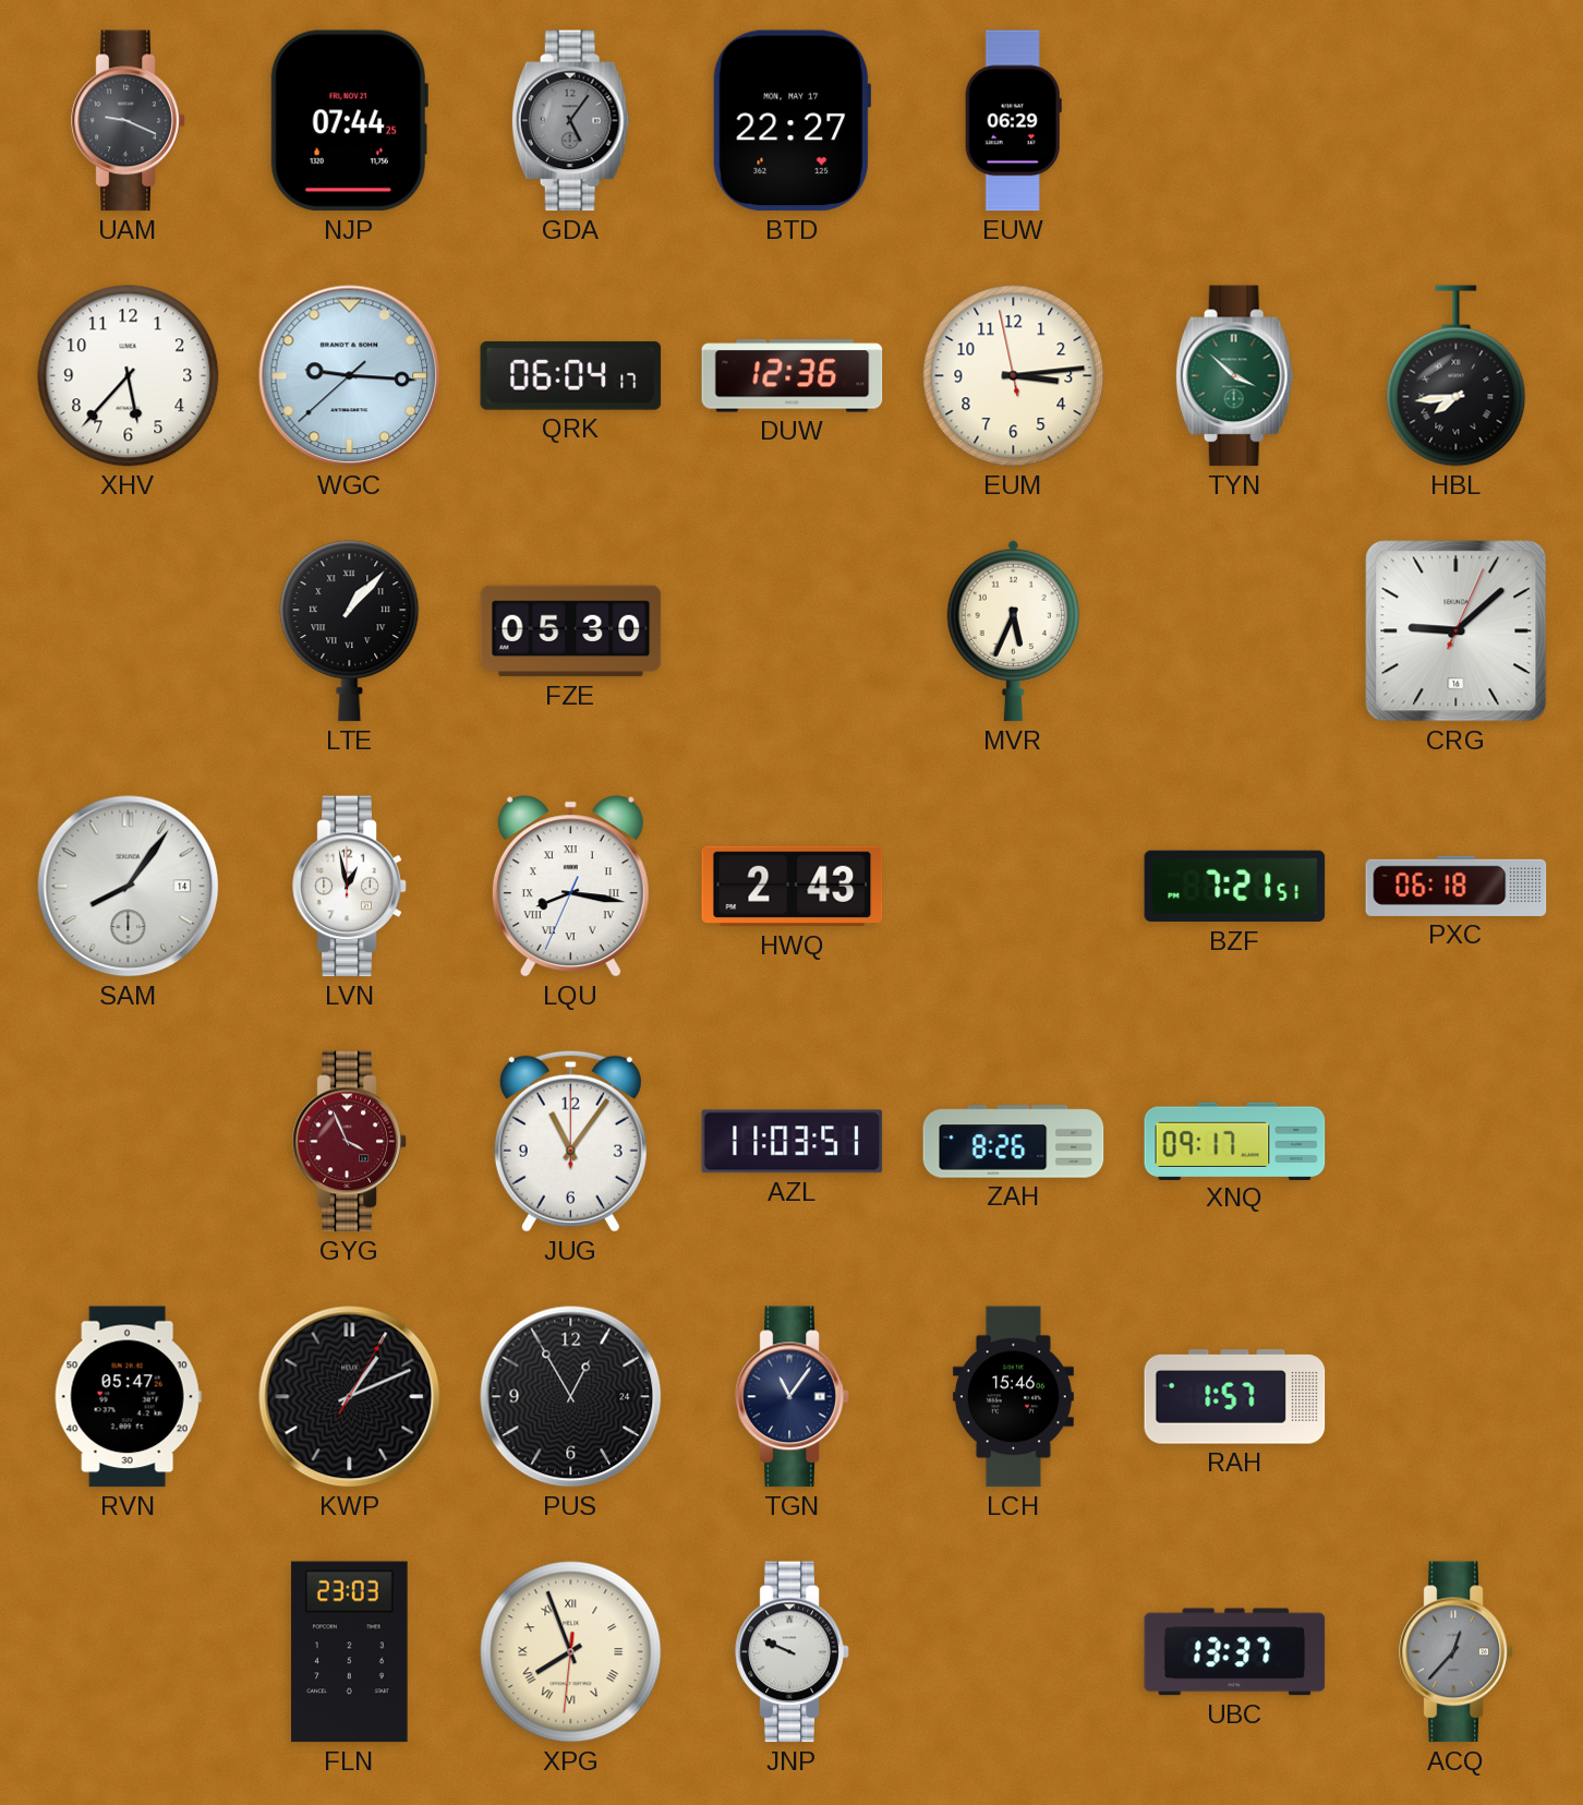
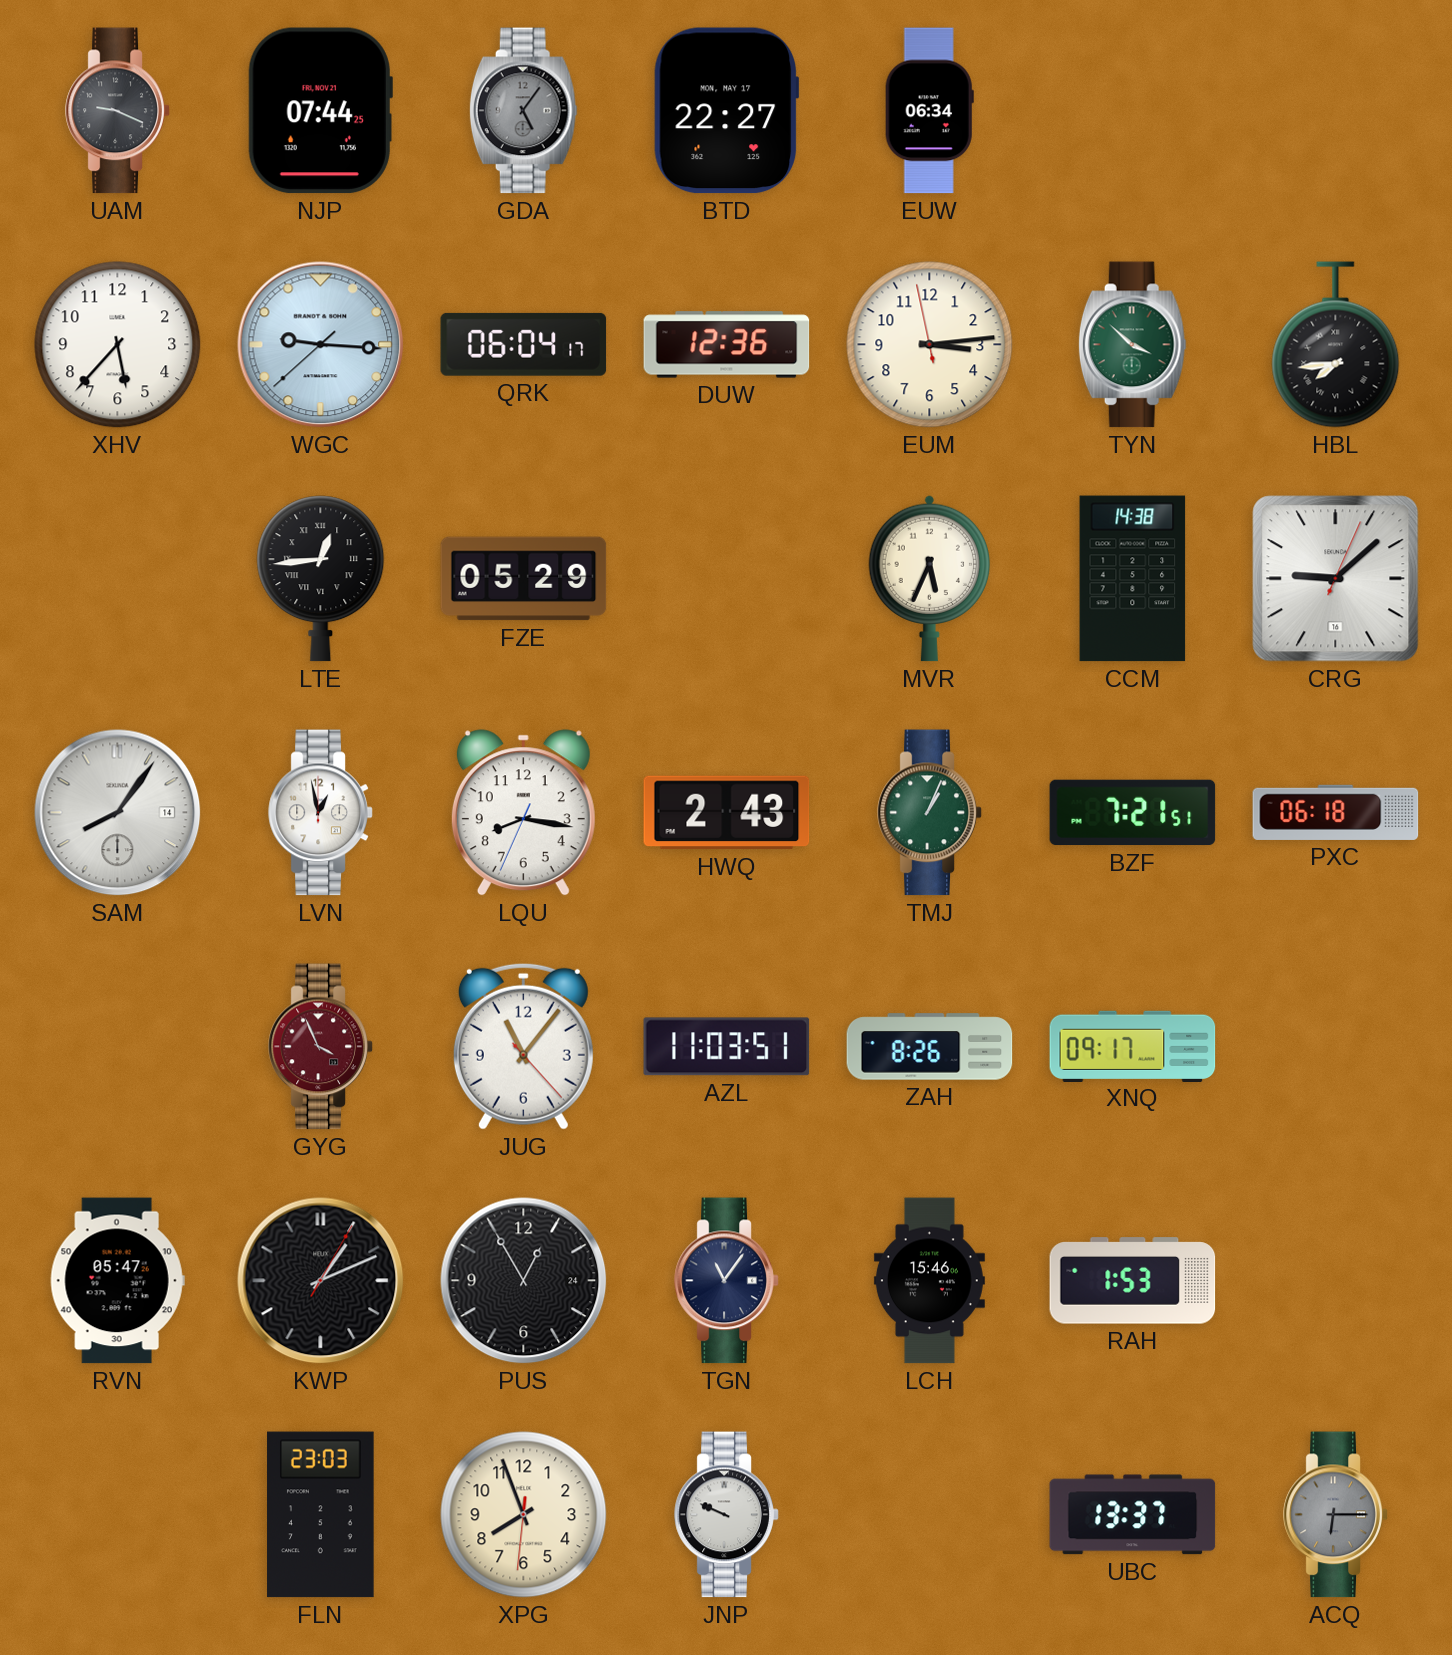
EUW: 06:29 -> 06:34 (929, 111)
LTE: 1:07 -> 12:44 (321, 579)
FZE: 05:30 -> 05:29 (524, 579)
CCM: none -> 14:38 (1133, 579)
LQU numerals: Roman -> Arabic (523, 813)
TMJ: none -> 1:04 (930, 813)
JUG: 11:06:00 -> 11:06:23 (523, 1046)
RAH: 1:57 -> 1:53 (1133, 1281)
XPG numerals: Roman -> Arabic (524, 1515)
ACQ: 12:37 -> 6:15 (1336, 1515)
